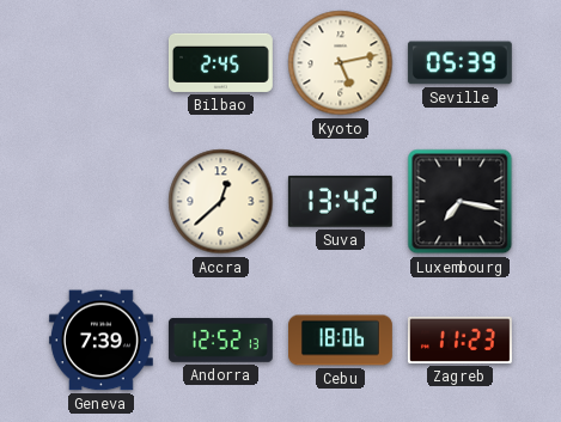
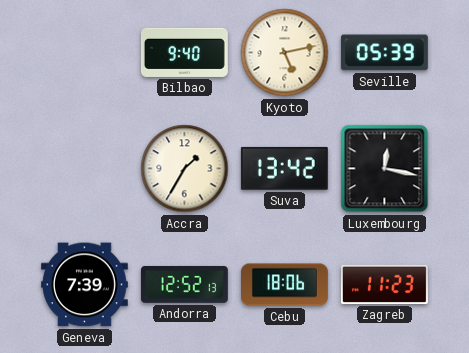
Bilbao: 2:45 -> 9:40 (184, 52)
Accra: 12:38 -> 1:35 (185, 169)
Luxembourg: 7:17 -> 12:17 (385, 169)
